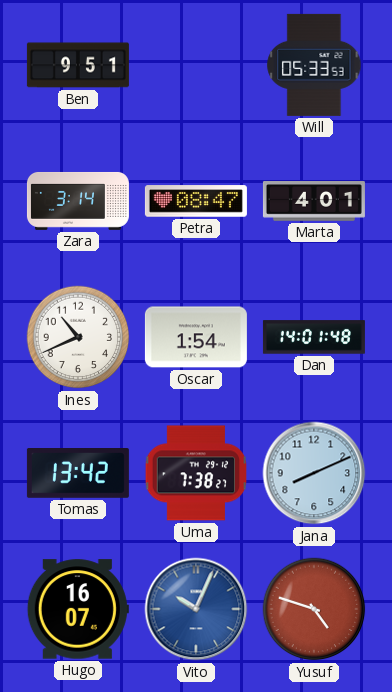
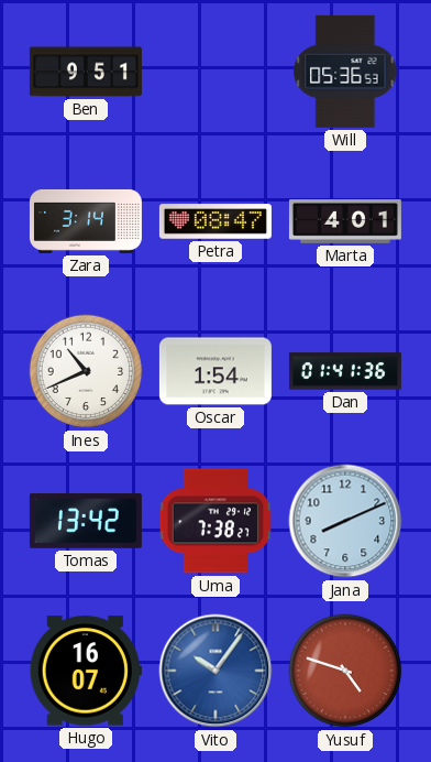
Will: 05:33 -> 05:36 (345, 72)
Dan: 14:01 -> 01:41 (345, 371)
Vito: 10:04 -> 10:06 (215, 671)
